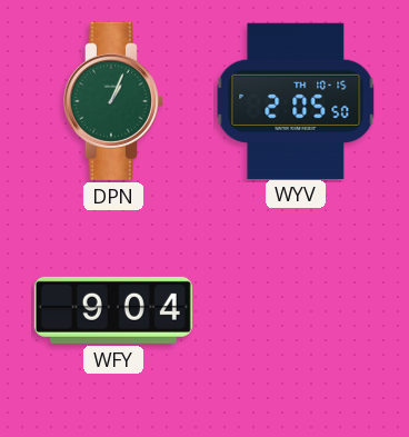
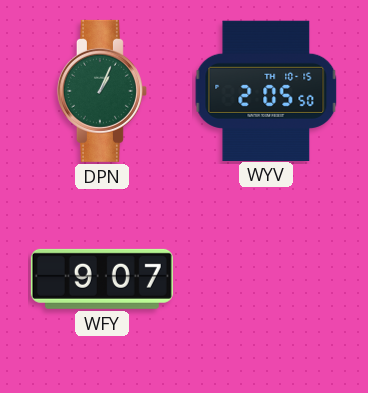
WFY: 9:04 -> 9:07 (102, 279)
